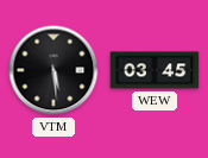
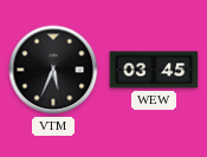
VTM: 5:29 -> 5:34 (53, 70)
